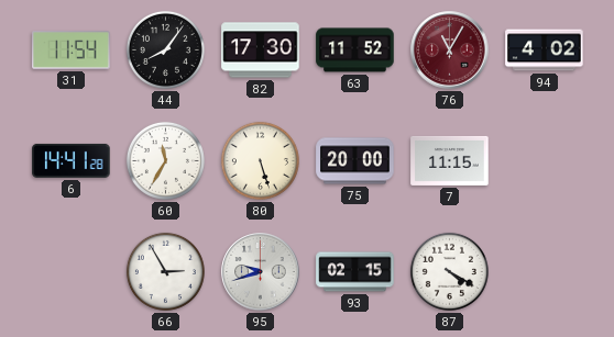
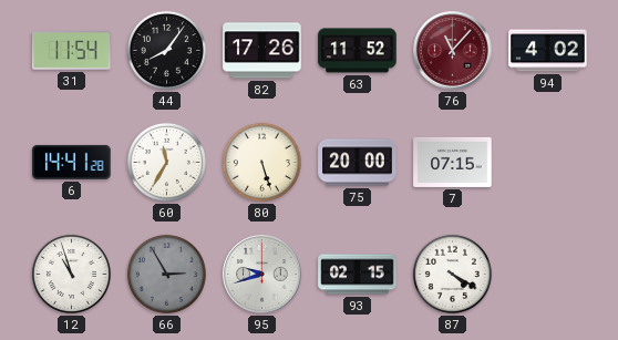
82: 17:30 -> 17:26 (262, 51)
76: 11:05 -> 11:07 (453, 51)
7: 11:15 -> 07:15 (453, 162)
12: none -> 10:57 (71, 274)
66 dial: white -> grey (166, 274)
